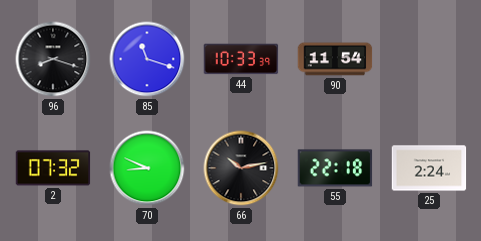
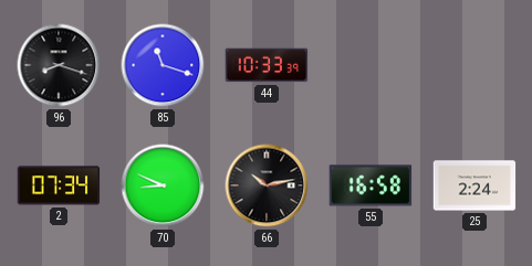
90: 11:54 -> none (335, 59)
2: 07:32 -> 07:34 (59, 185)
55: 22:18 -> 16:58 (371, 185)
